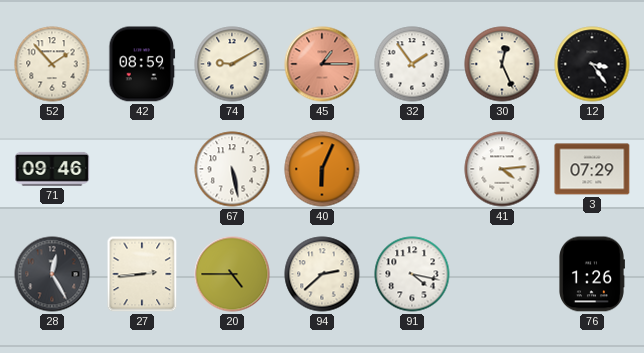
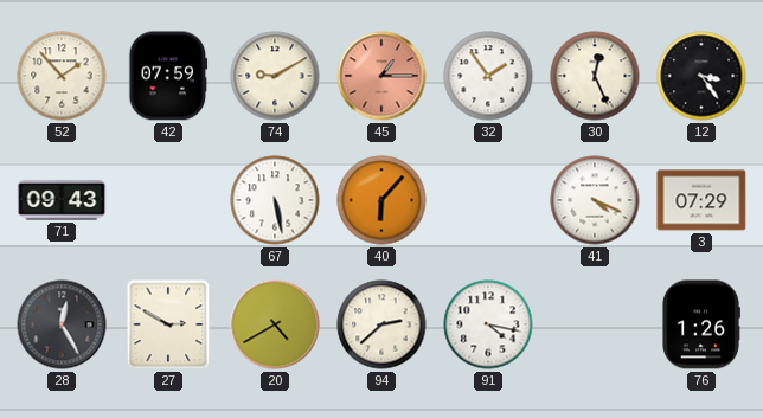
42: 08:59 -> 07:59 (168, 76)
71: 09:46 -> 09:43 (62, 200)
40: 6:04 -> 6:07 (381, 200)
41: 4:14 -> 4:19 (595, 200)
27: 2:44 -> 2:50 (168, 324)
20: 4:45 -> 4:40 (275, 324)
